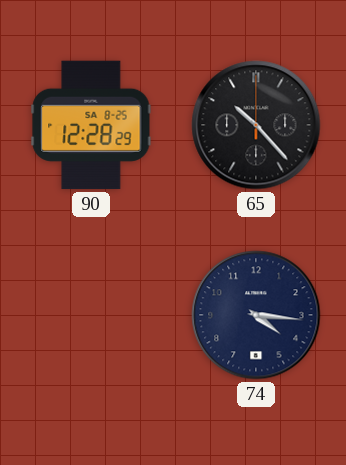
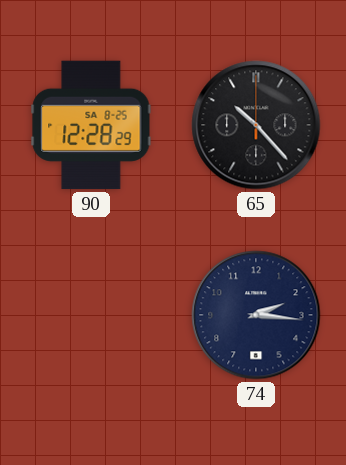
74: 4:16 -> 2:16 (256, 315)
